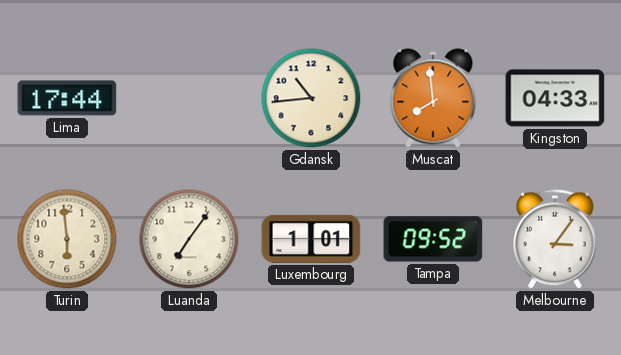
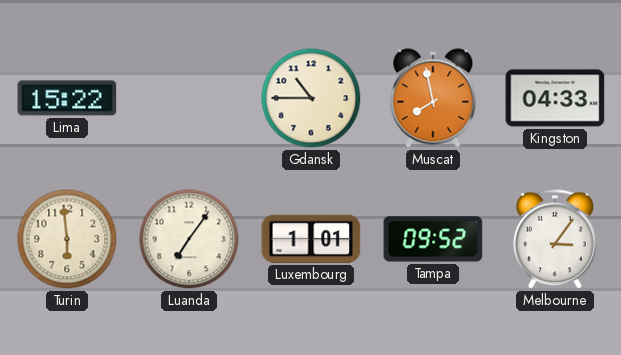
Lima: 17:44 -> 15:22 (67, 98)
Gdansk: 10:44 -> 10:45 (311, 98)
Muscat: 7:59 -> 7:58 (433, 98)
